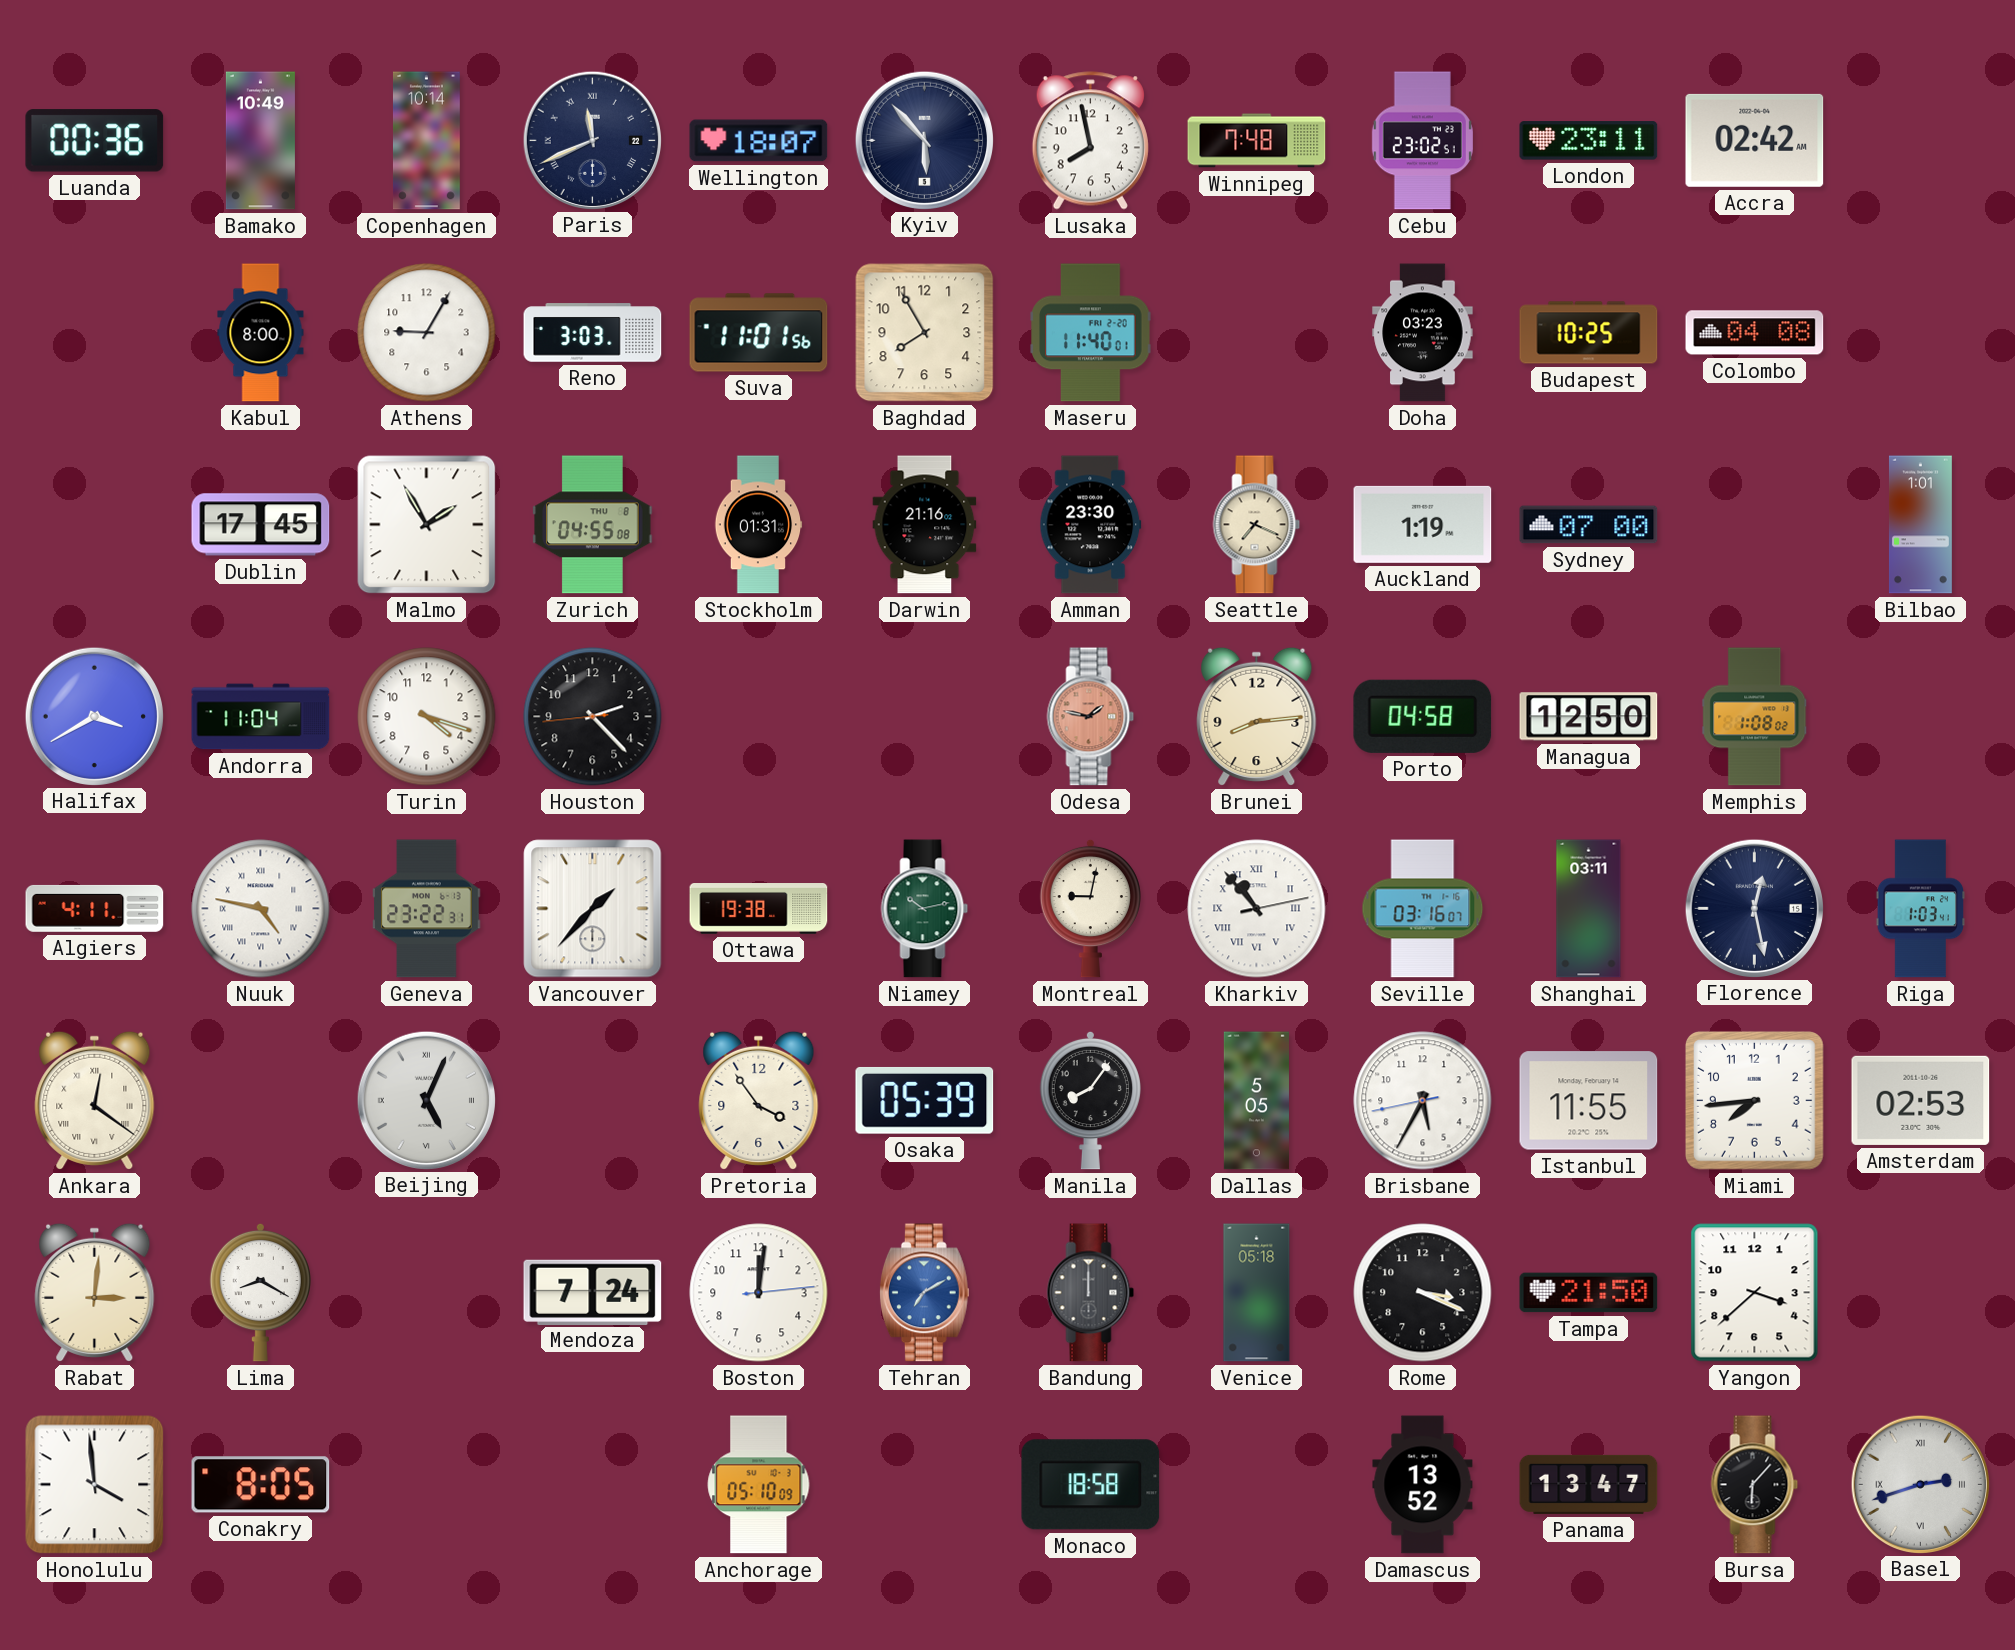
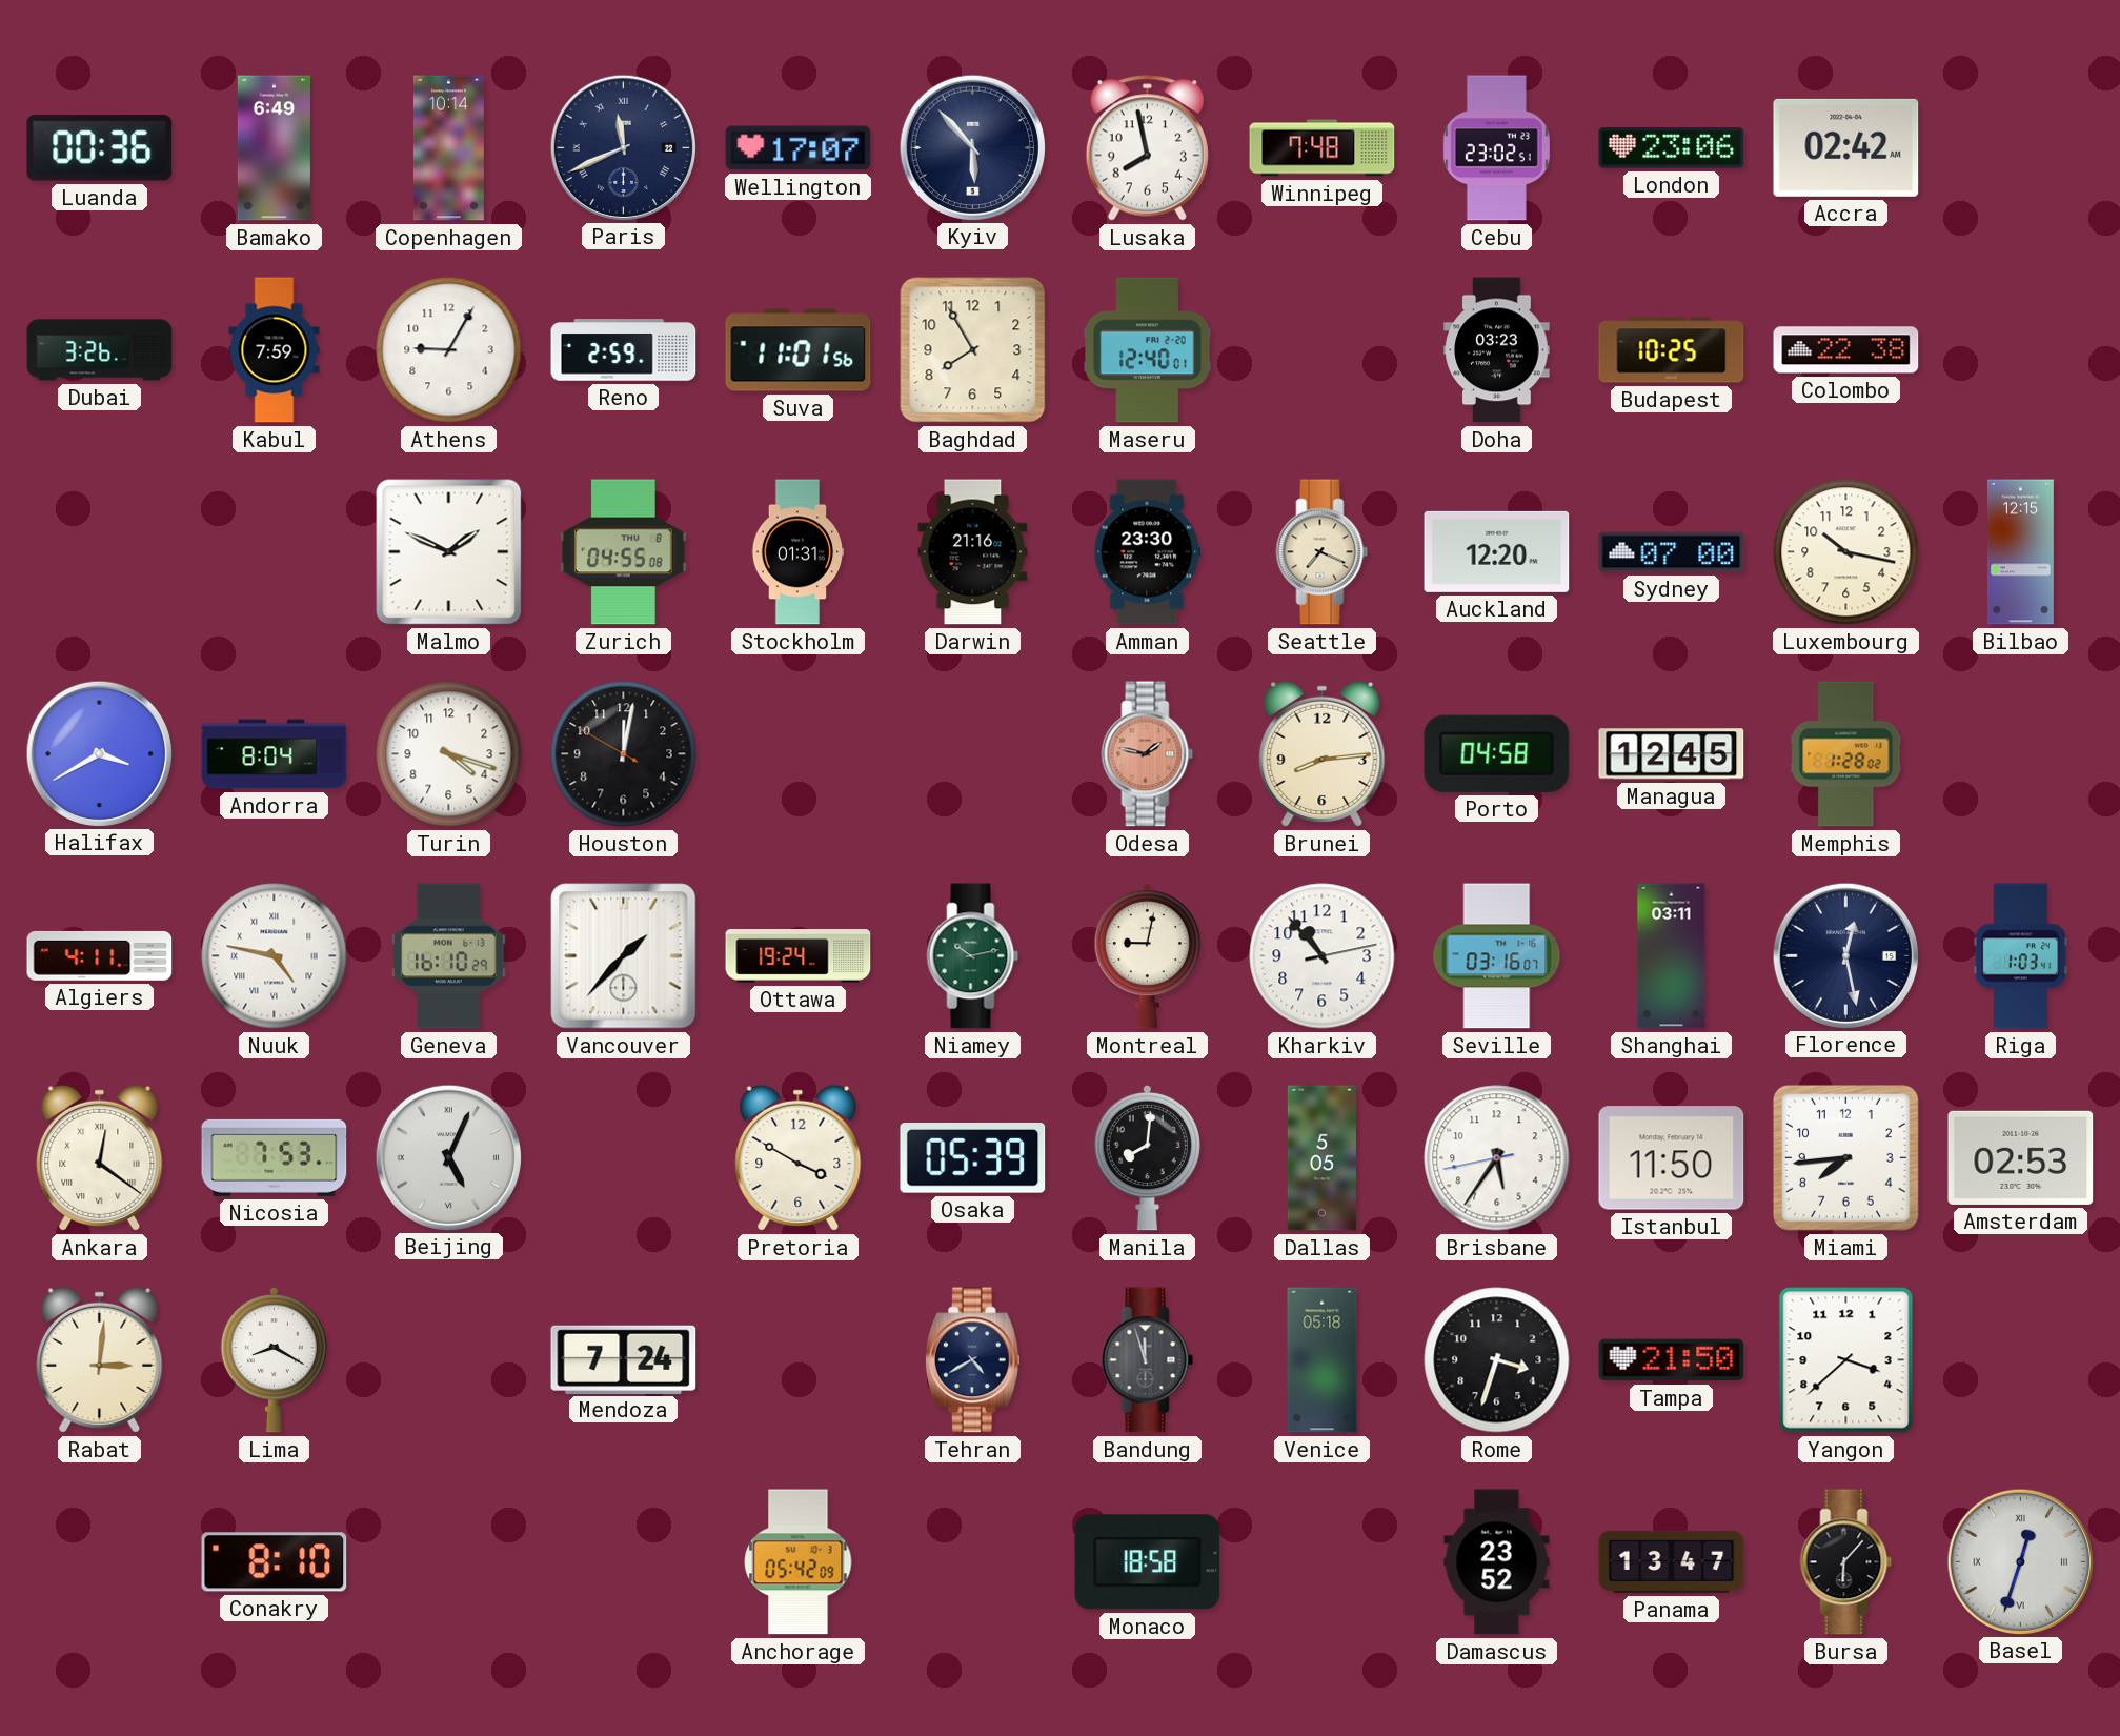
Bamako: 10:49 -> 6:49 (274, 148)
Wellington: 18:07 -> 17:07 (799, 148)
London: 23:11 -> 23:06 (1672, 148)
Dubai: none -> 3:26 (100, 350)
Kabul: 8:00 -> 7:59 (275, 350)
Reno: 3:03 -> 2:59 (624, 350)
Maseru: 11:40 -> 12:40 (1148, 350)
Colombo: 04:08 -> 22:38 (1846, 350)
Dublin: 17:45 -> none (261, 525)
Malmo: 1:55 -> 1:49 (449, 552)
Auckland: 1:19 -> 12:20 (1497, 551)
Luxembourg: none -> 10:17 (1846, 552)
Bilbao: 1:01 -> 12:15 (2020, 552)
Andorra: 11:04 -> 8:04 (275, 754)
Houston: 2:22 -> 12:01 (624, 754)
Managua: 12:50 -> 12:45 (1672, 754)
Memphis: 1:08 -> 1:28 (1846, 754)
Geneva: 23:22 -> 16:10 (449, 956)
Ottawa: 19:38 -> 19:24 (799, 956)
Kharkiv numerals: Roman -> Arabic (1323, 956)
Nicosia: none -> 7:53 (275, 1157)
Pretoria: 3:54 -> 3:50 (799, 1157)
Manila: 8:06 -> 8:01 (1147, 1157)
Brisbane: 5:34 -> 5:35 (1497, 1158)
Istanbul: 11:55 -> 11:50 (1672, 1158)
Boston: 12:01 -> none (759, 1293)
Tehran: 7:10 -> 4:40 (972, 1360)
Tehran dial: blue -> navy (972, 1360)
Bandung: 12:00 -> 11:57 (1148, 1360)
Rome: 3:19 -> 3:33 (1497, 1360)
Honolulu: 3:59 -> none (95, 1485)
Conakry: 8:05 -> 8:10 (275, 1562)
Anchorage: 05:10 -> 05:42 (799, 1562)
Damascus: 13:52 -> 23:52 (1497, 1562)
Basel: 2:42 -> 12:33 (2020, 1561)
